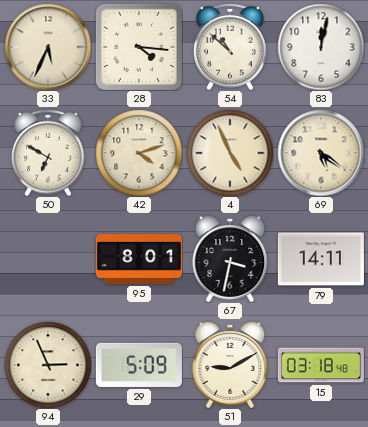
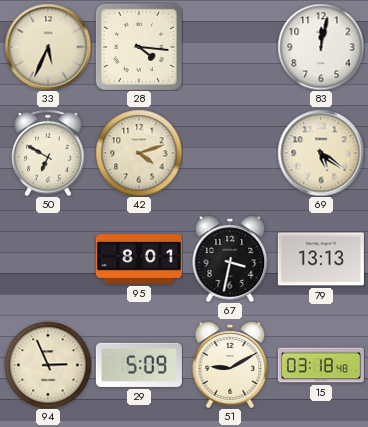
54: 10:52 -> none (230, 47)
4: 4:56 -> none (230, 153)
79: 14:11 -> 13:13 (321, 259)
